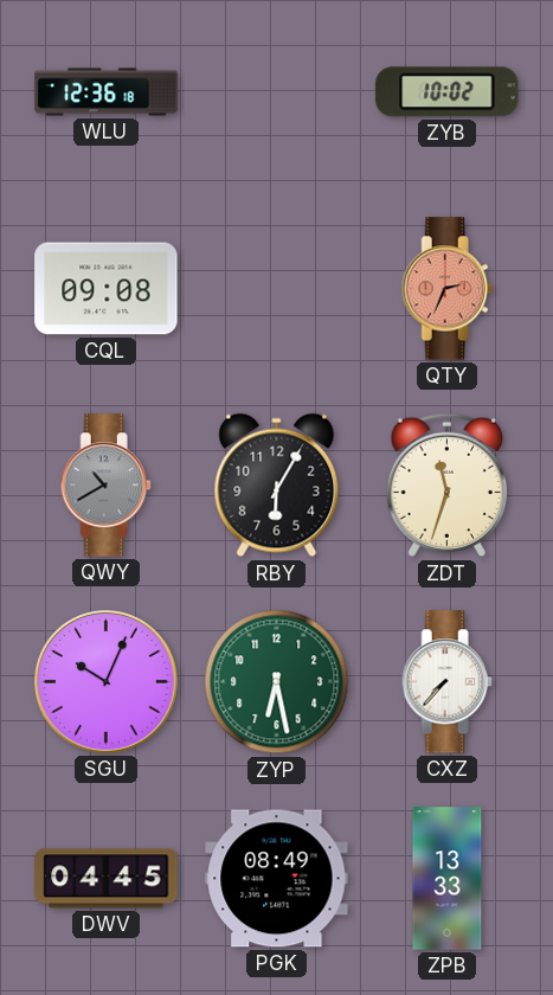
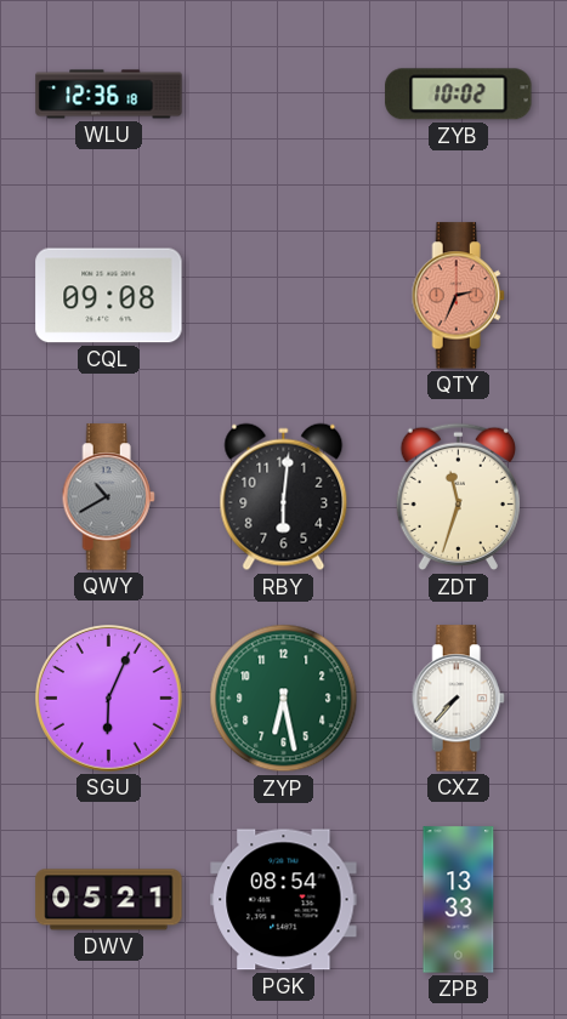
RBY: 6:05 -> 6:01 (284, 497)
SGU: 10:04 -> 6:04 (109, 699)
DWV: 04:45 -> 05:21 (109, 900)
PGK: 08:49 -> 08:54 (284, 900)
